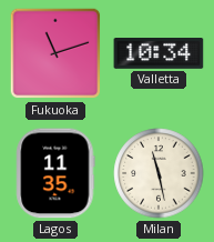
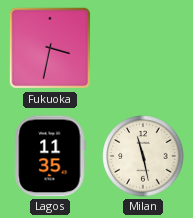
Fukuoka: 11:12 -> 3:32 (50, 48)
Valletta: 10:34 -> none (159, 54)
